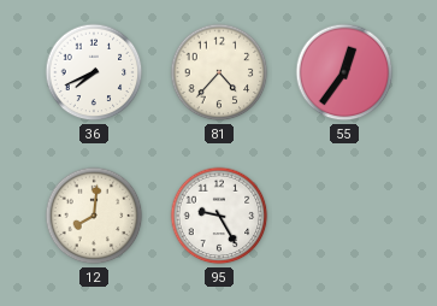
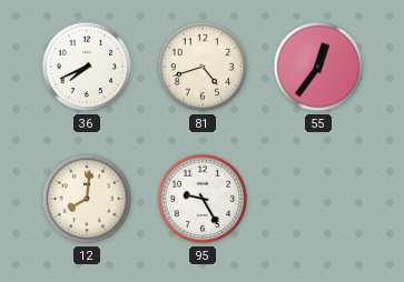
81: 4:37 -> 4:42 (203, 67)
